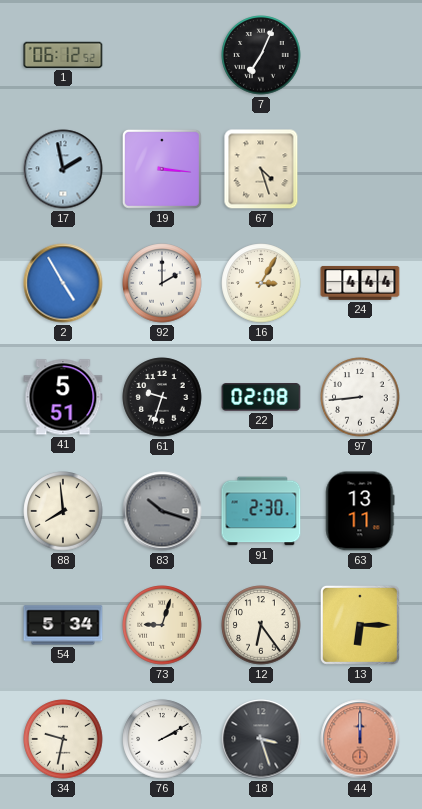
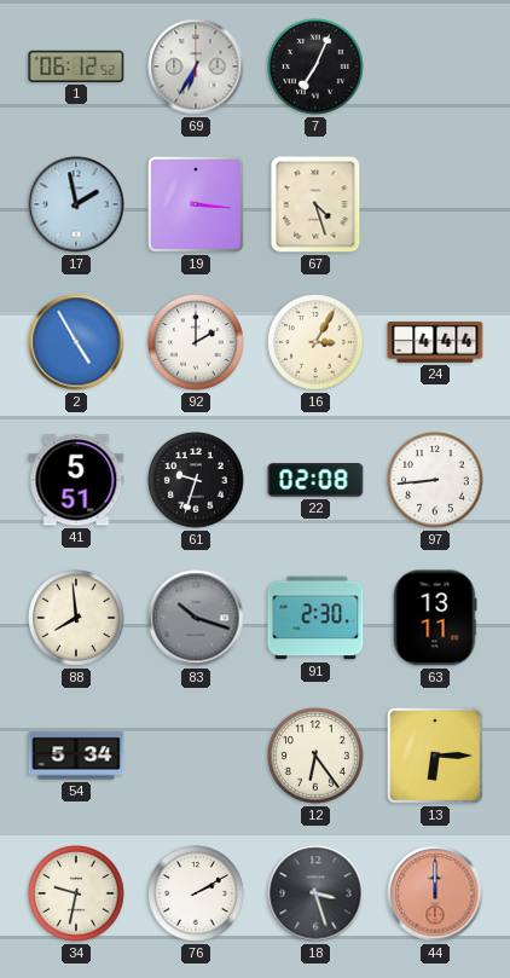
69: none -> 6:35 (196, 66)
73: 9:03 -> none (162, 625)
